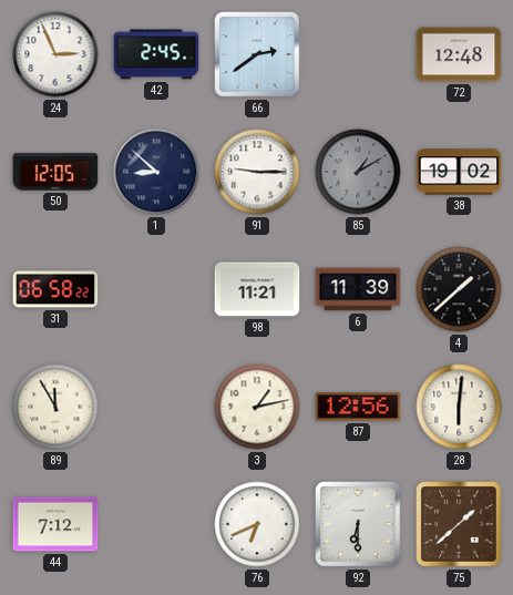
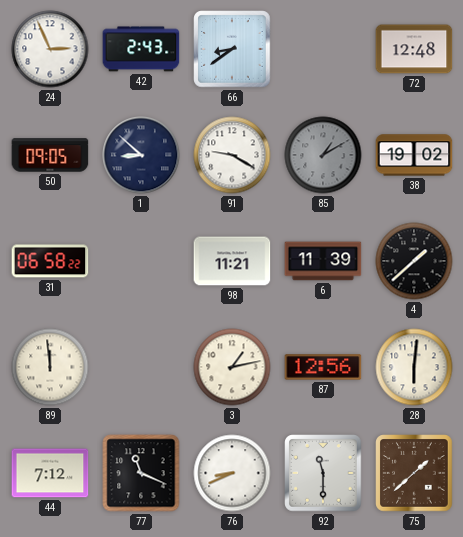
42: 2:45 -> 2:43 (141, 49)
66: 2:39 -> 8:39 (232, 49)
50: 12:05 -> 09:05 (50, 155)
91: 9:15 -> 9:20 (232, 155)
89: 11:55 -> 11:59 (50, 367)
77: none -> 11:19 (141, 473)
76: 6:41 -> 8:41 (232, 473)
92: 6:30 -> 11:30 (323, 473)
